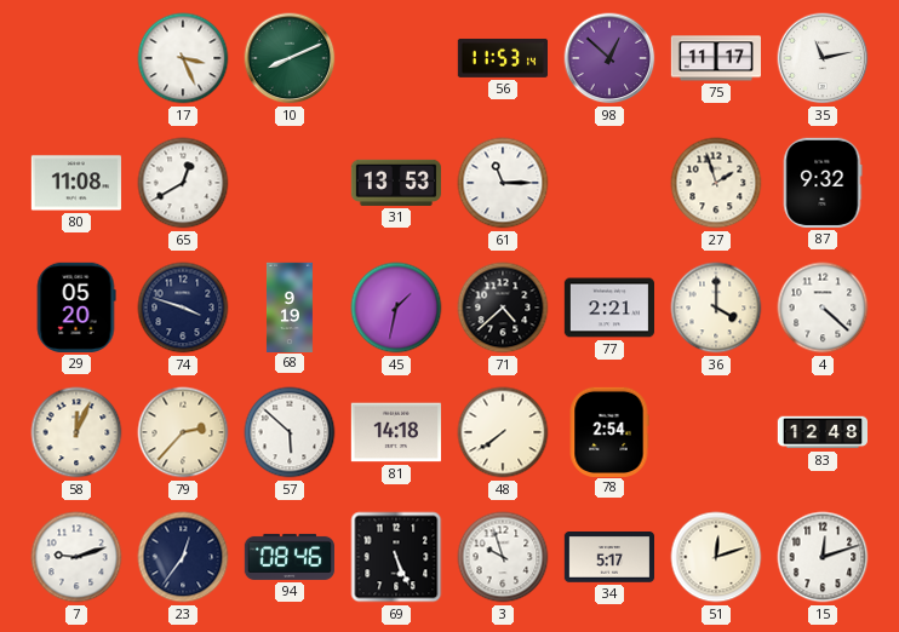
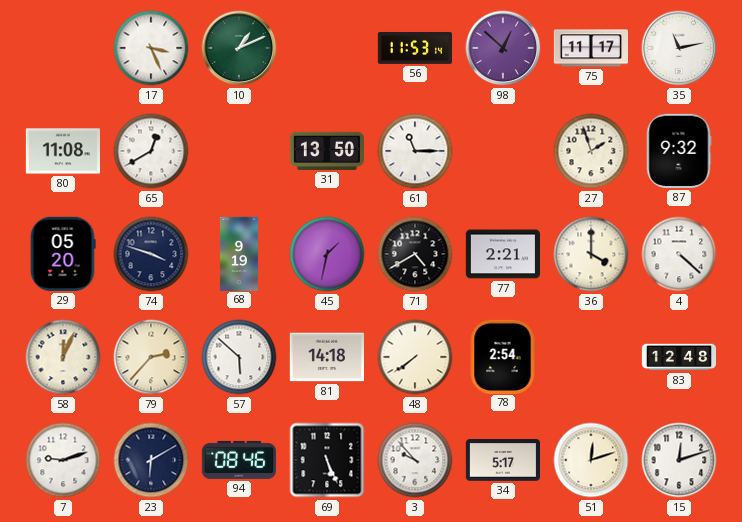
10: 8:11 -> 1:11 (239, 48)
31: 13:53 -> 13:50 (326, 151)
71: 4:38 -> 4:40 (415, 254)
23: 12:36 -> 6:10 (151, 460)
3: 9:57 -> 9:53 (415, 460)
